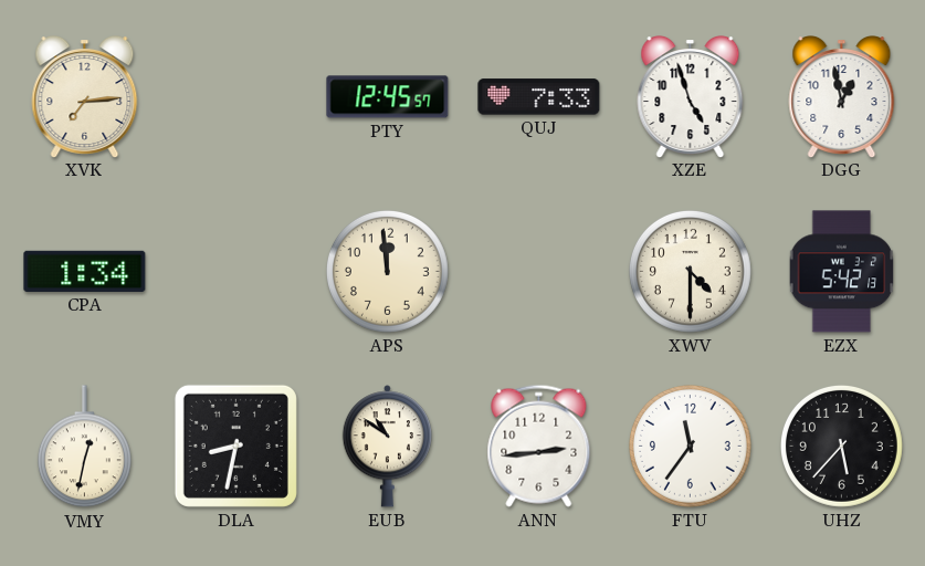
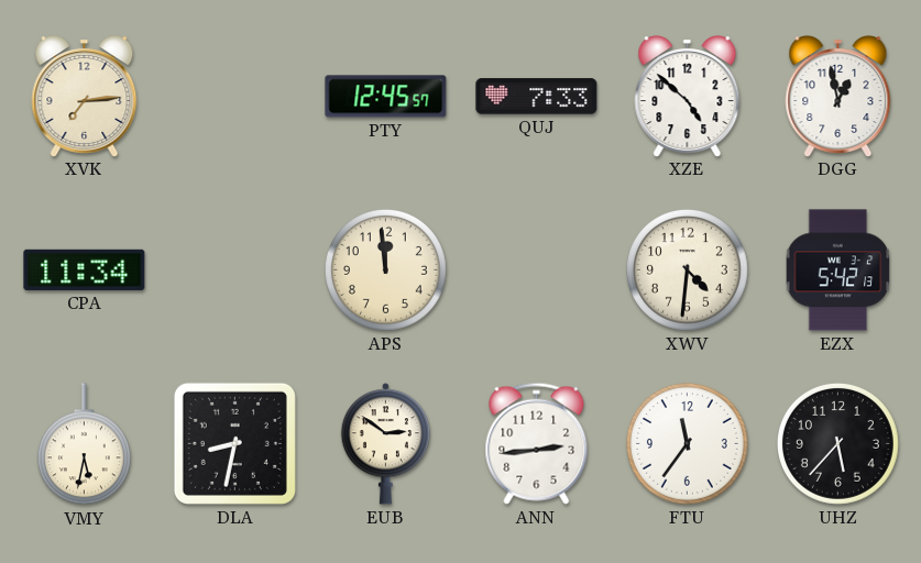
XZE: 4:57 -> 4:52 (688, 97)
CPA: 1:34 -> 11:34 (85, 269)
XWV: 4:30 -> 4:31 (687, 269)
VMY: 12:32 -> 5:32 (84, 444)
EUB: 10:51 -> 2:51 (385, 444)
